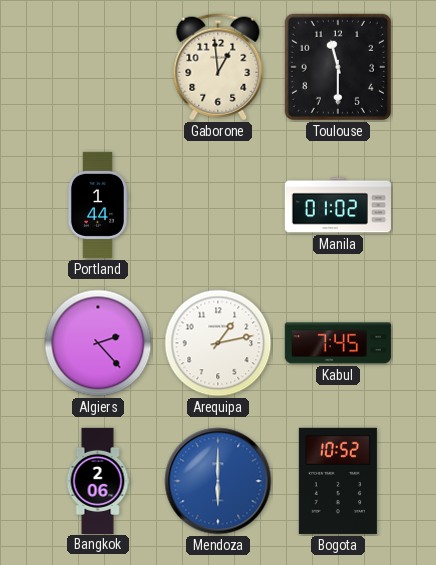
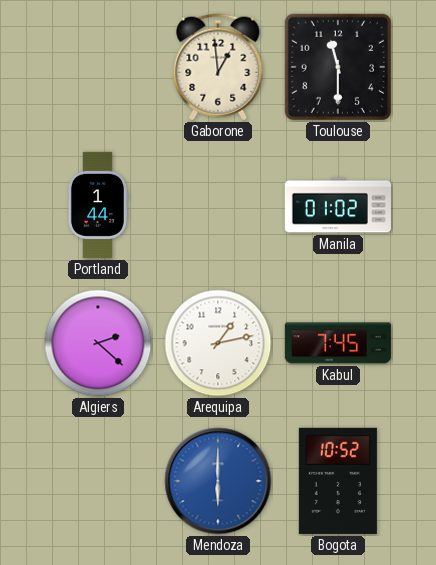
Algiers: 2:23 -> 2:22 (98, 343)
Bangkok: 2:06 -> none (98, 480)
